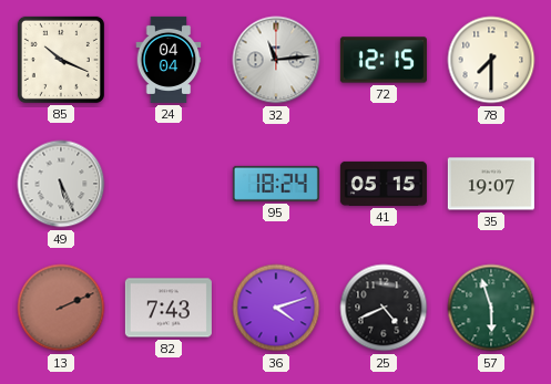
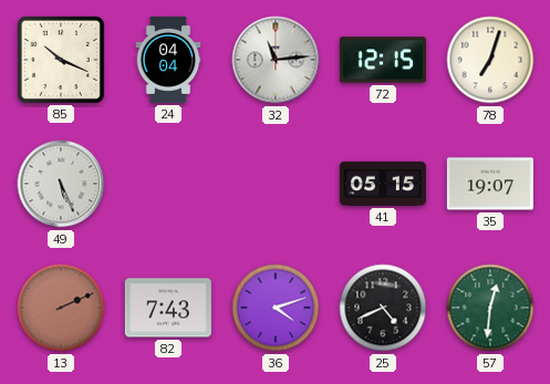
78: 7:30 -> 7:03 (490, 60)
95: 18:24 -> none (276, 184)
57: 5:57 -> 12:31 (490, 308)
